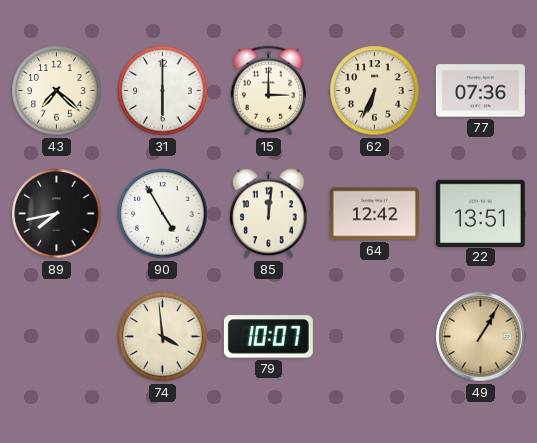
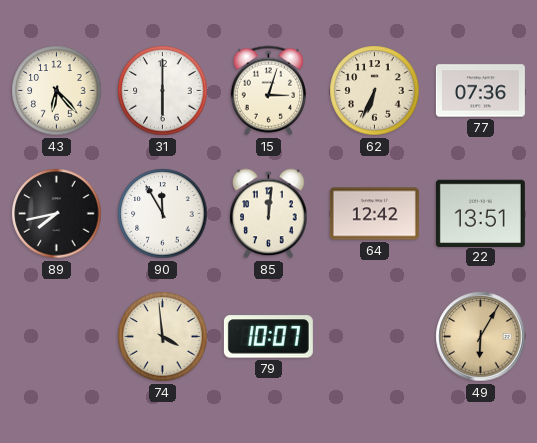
43: 7:22 -> 6:23 (57, 91)
15: 3:00 -> 3:03 (268, 91)
90: 4:55 -> 11:55 (163, 214)
49: 1:05 -> 6:05 (481, 337)
